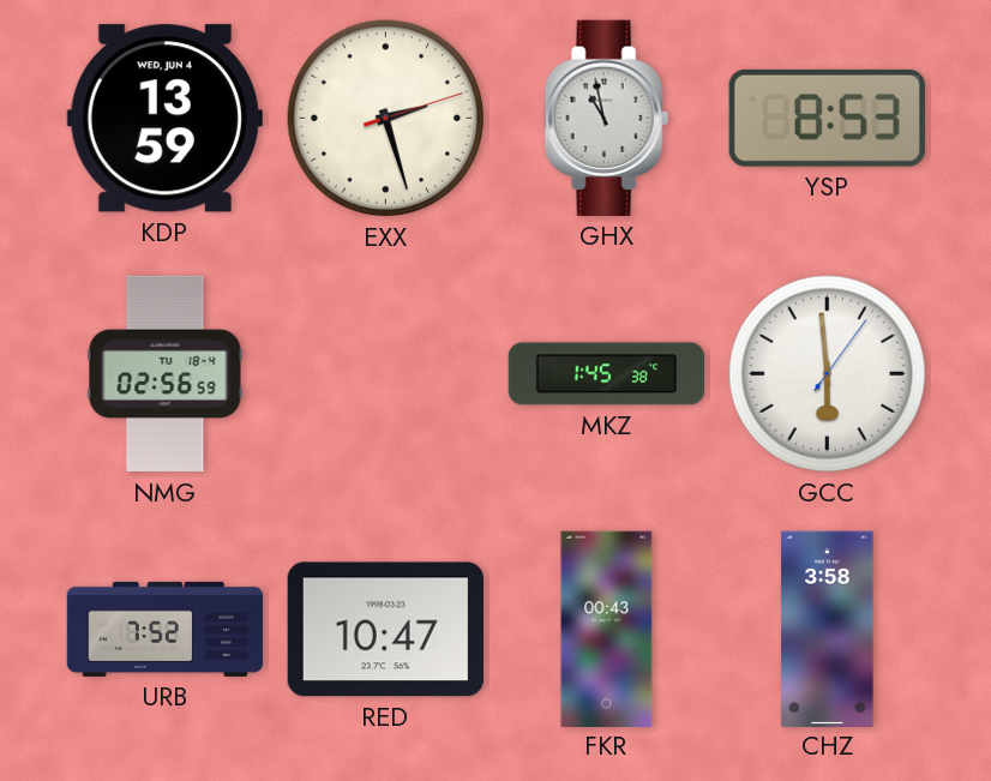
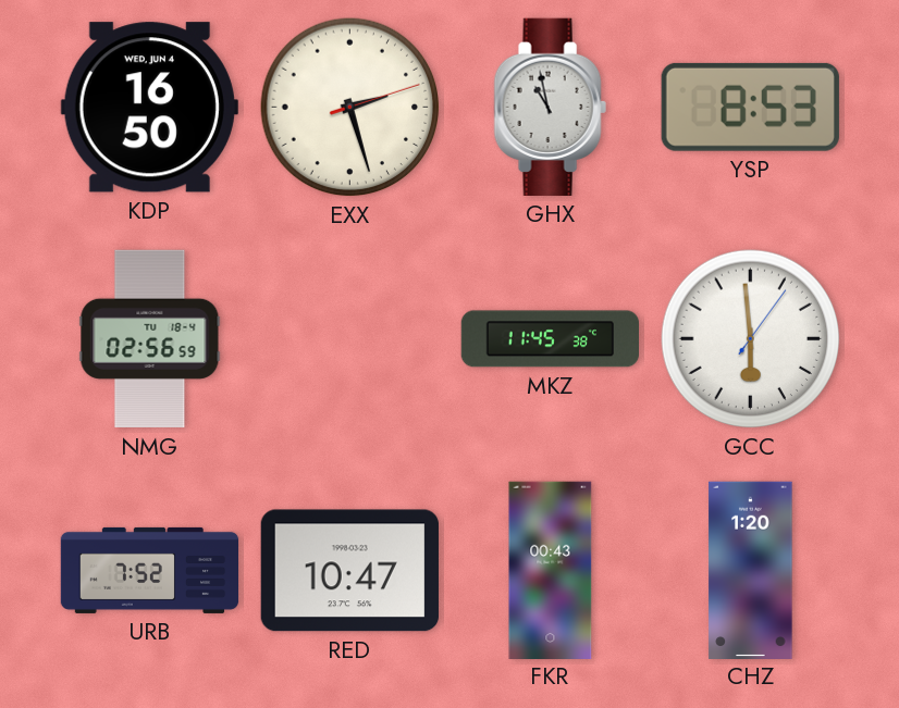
KDP: 13:59 -> 16:50 (149, 108)
MKZ: 1:45 -> 11:45 (550, 339)
CHZ: 3:58 -> 1:20 (751, 570)
